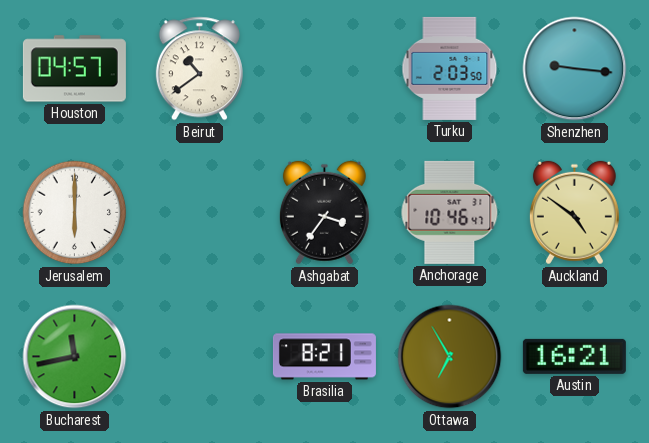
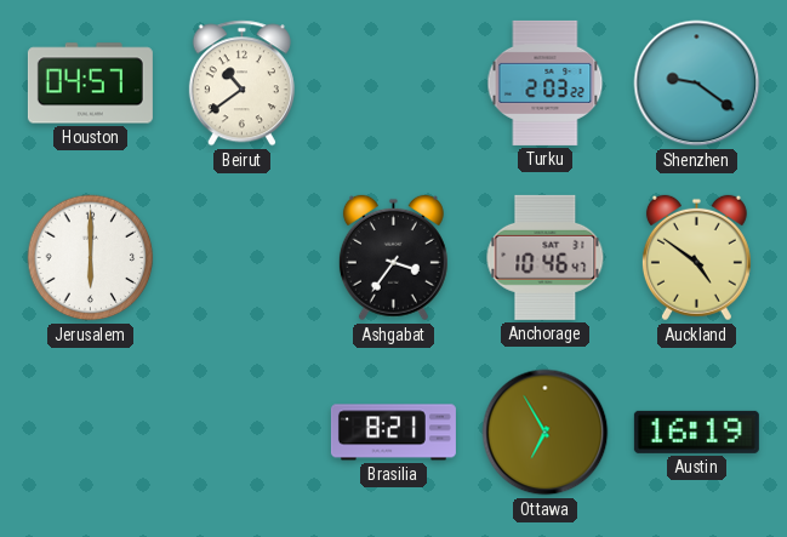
Turku: 2:03:50 -> 2:03:22 (546, 82)
Shenzhen: 9:16 -> 9:21 (697, 84)
Bucharest: 11:43 -> none (75, 357)
Austin: 16:21 -> 16:19 (696, 432)
